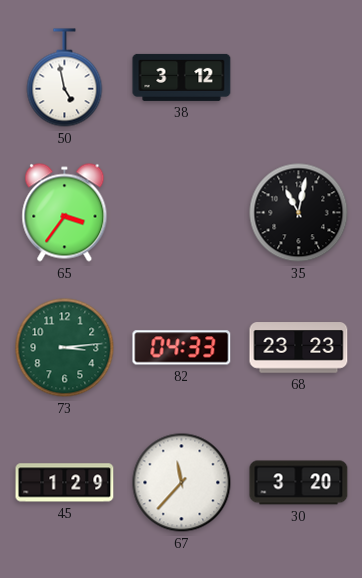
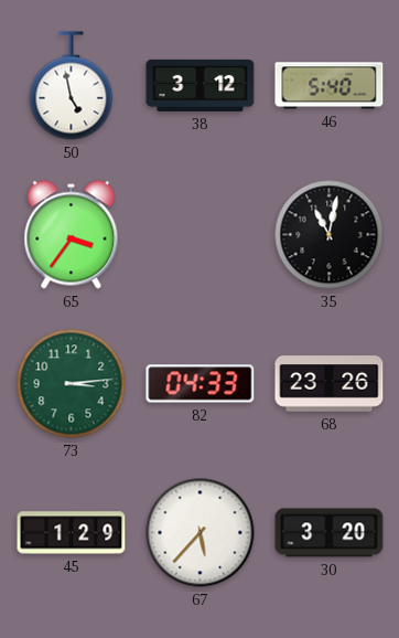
46: none -> 5:40 (330, 86)
68: 23:23 -> 23:26 (330, 384)
67: 11:37 -> 5:37 (201, 533)
